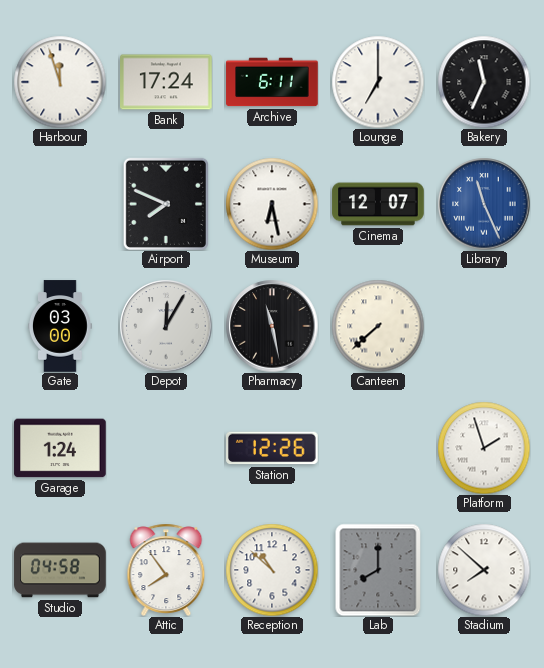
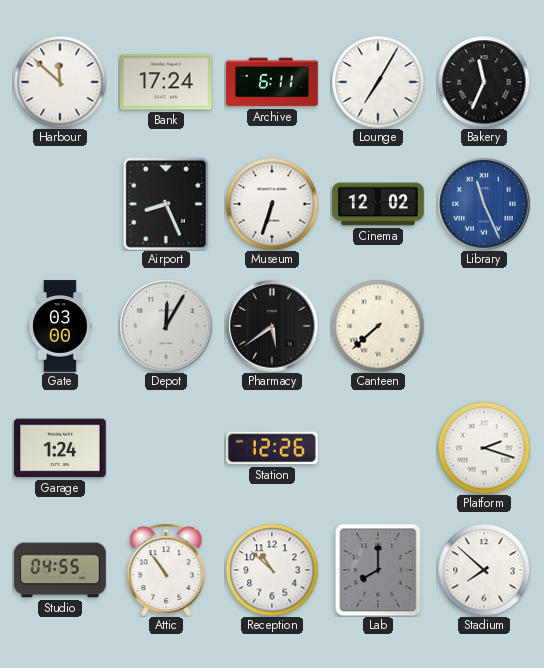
Harbour: 11:57 -> 11:52 (60, 82)
Lounge: 7:00 -> 7:05 (378, 82)
Airport: 7:49 -> 8:26 (166, 203)
Museum: 6:28 -> 6:33 (272, 204)
Cinema: 12:07 -> 12:02 (378, 204)
Pharmacy: 11:28 -> 5:39 (272, 326)
Platform: 1:57 -> 2:18 (484, 448)
Studio: 04:58 -> 04:55 (60, 570)
Attic: 7:54 -> 10:54 (166, 570)
